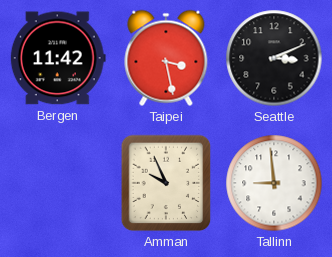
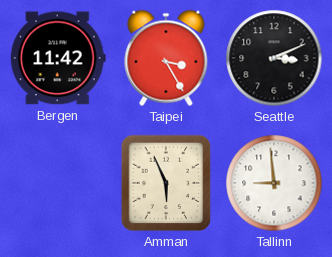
Taipei: 3:28 -> 3:25 (166, 58)
Amman: 9:56 -> 5:56 (166, 183)
